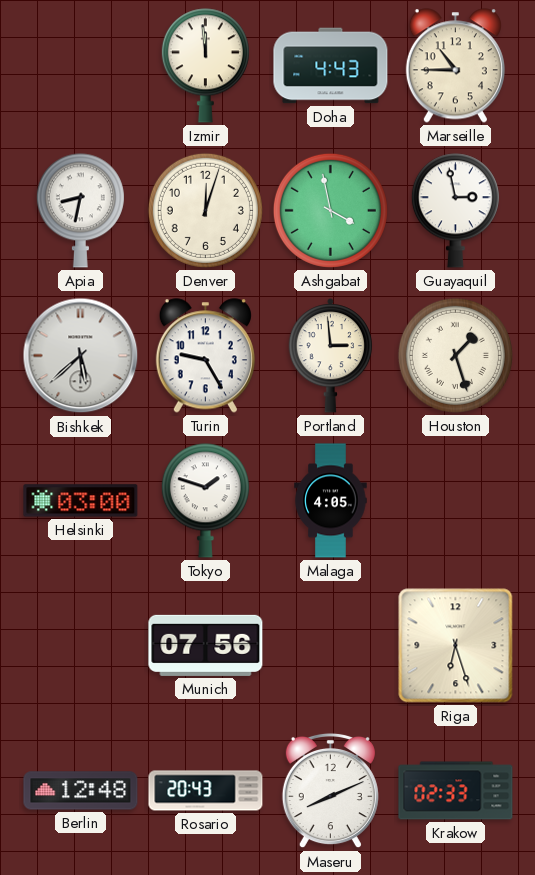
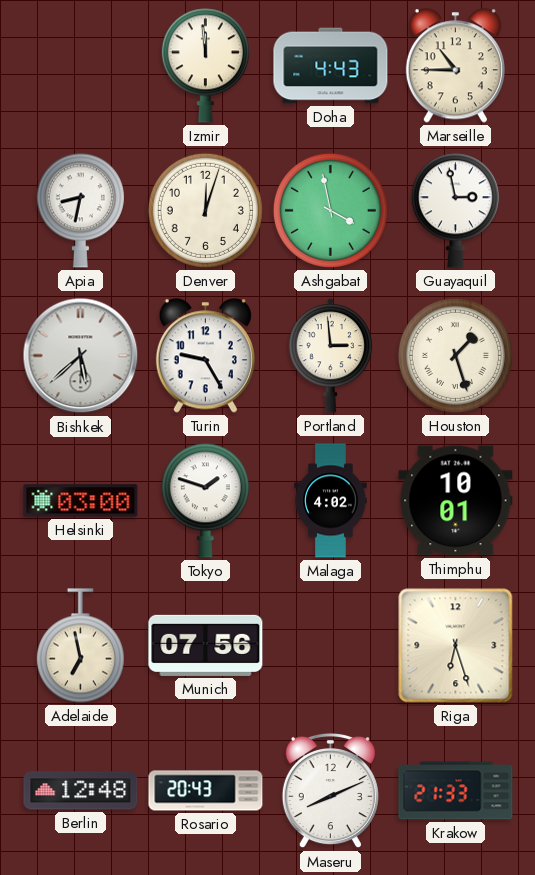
Malaga: 4:05 -> 4:02 (331, 501)
Thimphu: none -> 10:01 (456, 501)
Adelaide: none -> 6:58 (80, 646)
Krakow: 02:33 -> 21:33 (456, 791)
